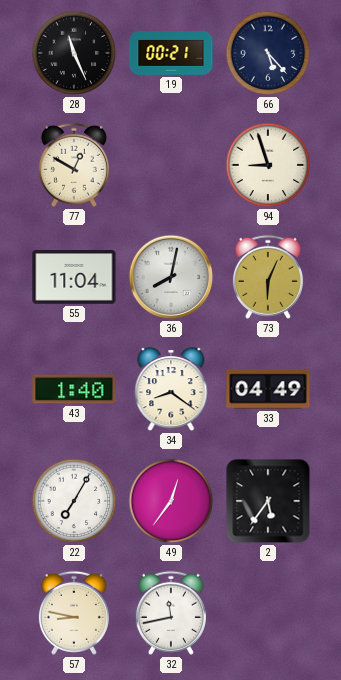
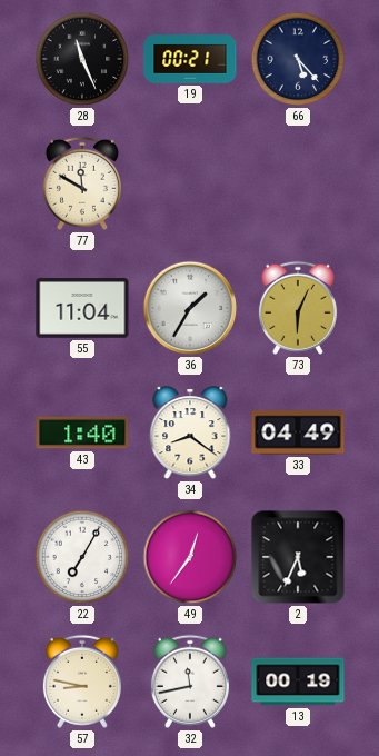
77: 12:50 -> 11:50 (82, 183)
94: 8:57 -> none (268, 165)
36: 8:02 -> 1:35 (190, 308)
2: 5:36 -> 5:34 (298, 557)
13: none -> 00:19 (298, 682)
